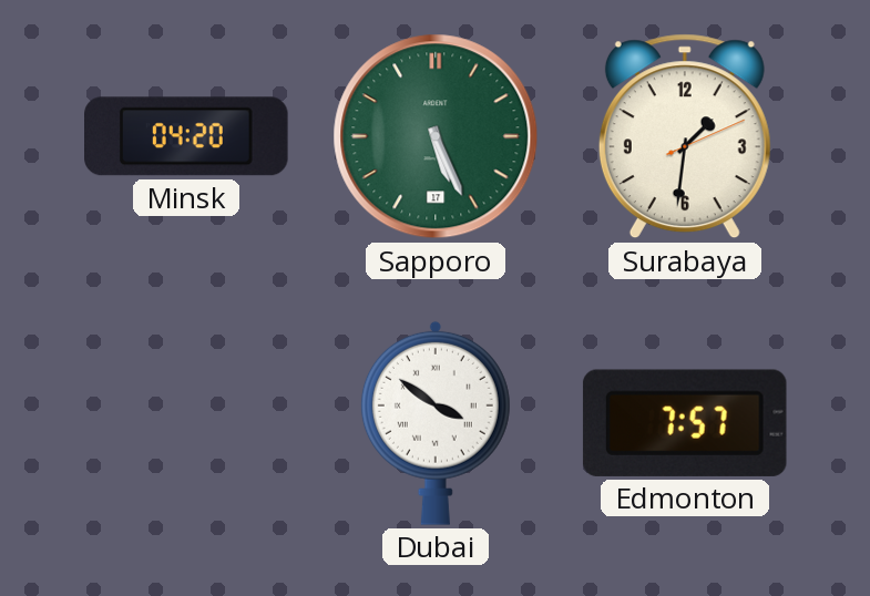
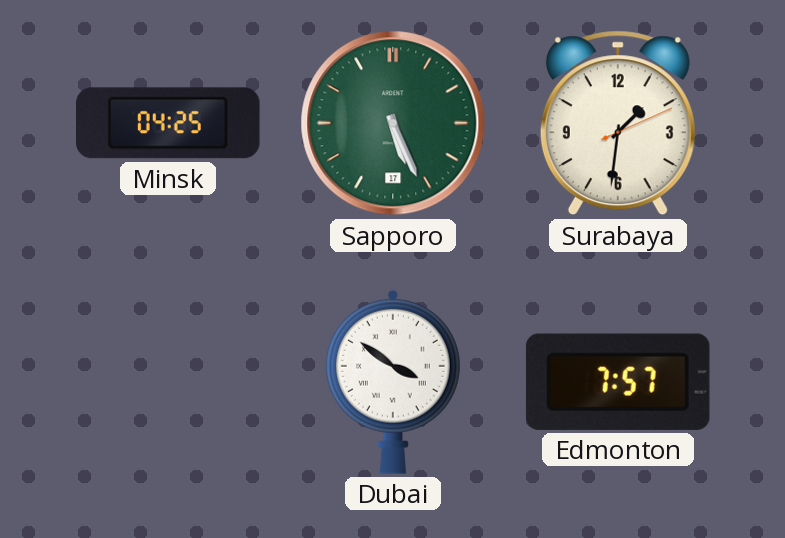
Minsk: 04:20 -> 04:25 (169, 123)
